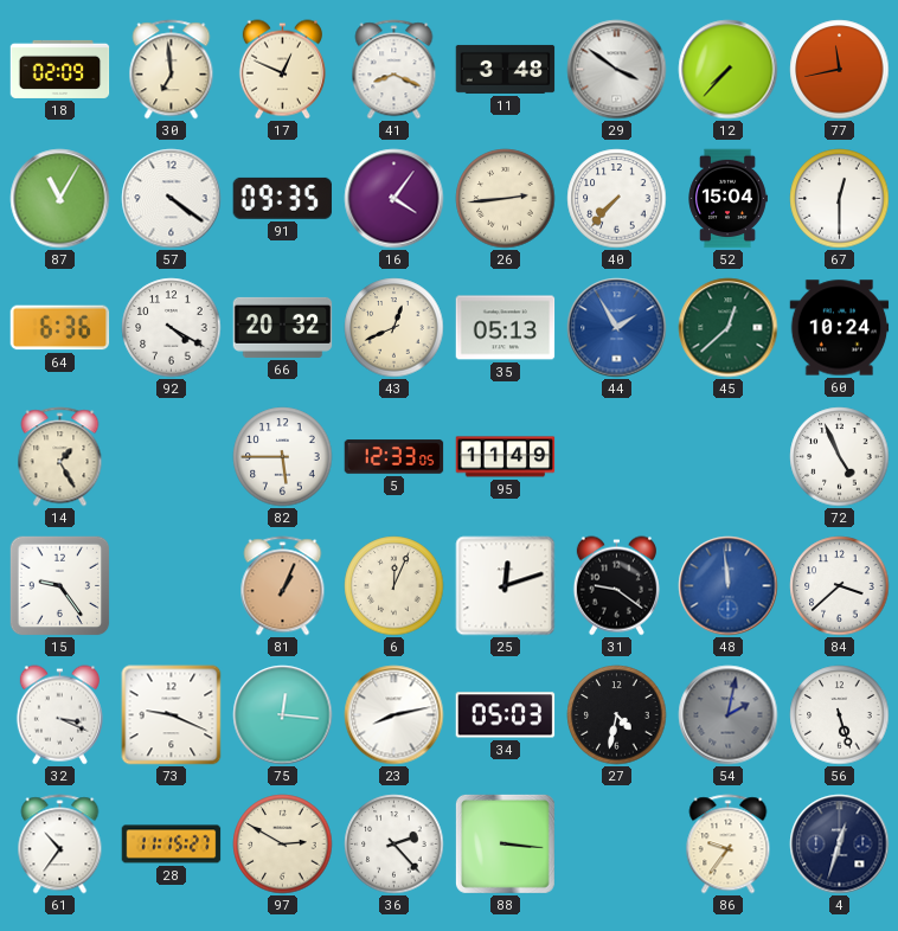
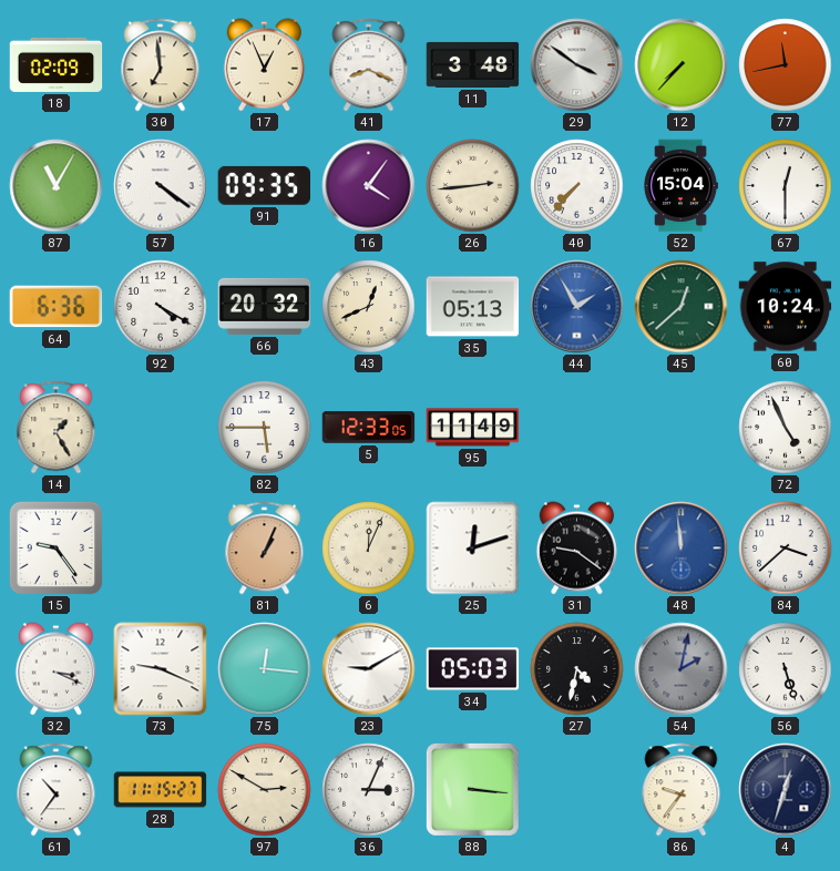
17: 12:49 -> 12:56 (264, 65)
23: 8:13 -> 9:10 (369, 669)
36: 2:23 -> 3:04 (369, 790)
